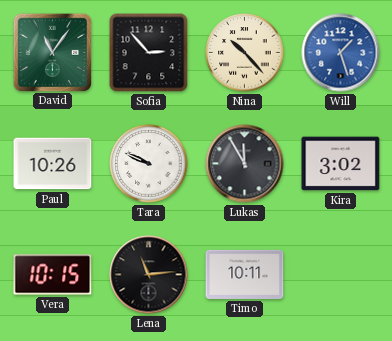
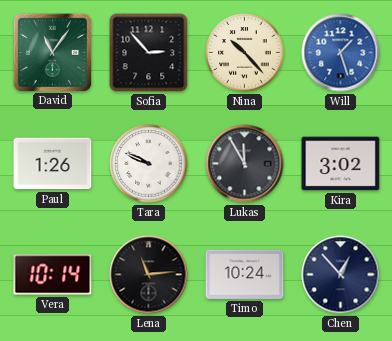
Paul: 10:26 -> 1:26 (53, 164)
Vera: 10:15 -> 10:14 (53, 275)
Timo: 10:11 -> 10:24 (245, 274)
Chen: none -> 12:53 (341, 275)
